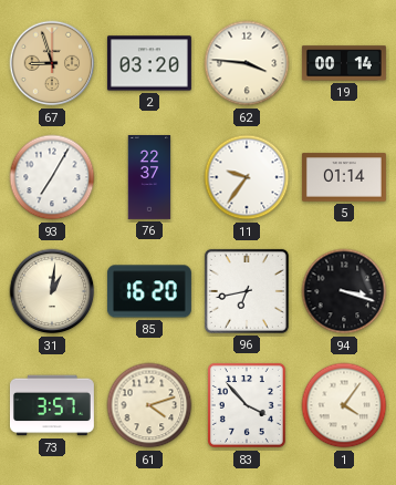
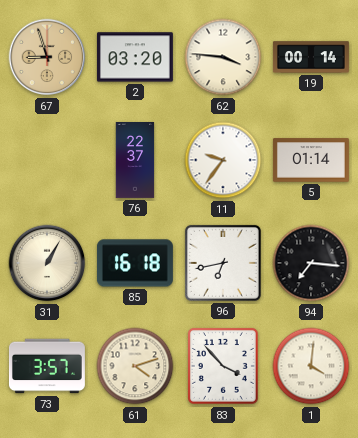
93: 7:05 -> none (52, 177)
31: 1:01 -> 1:05 (47, 263)
85: 16:20 -> 16:18 (135, 263)
94: 3:18 -> 7:16 (311, 263)
1: 4:06 -> 4:01 (311, 366)
